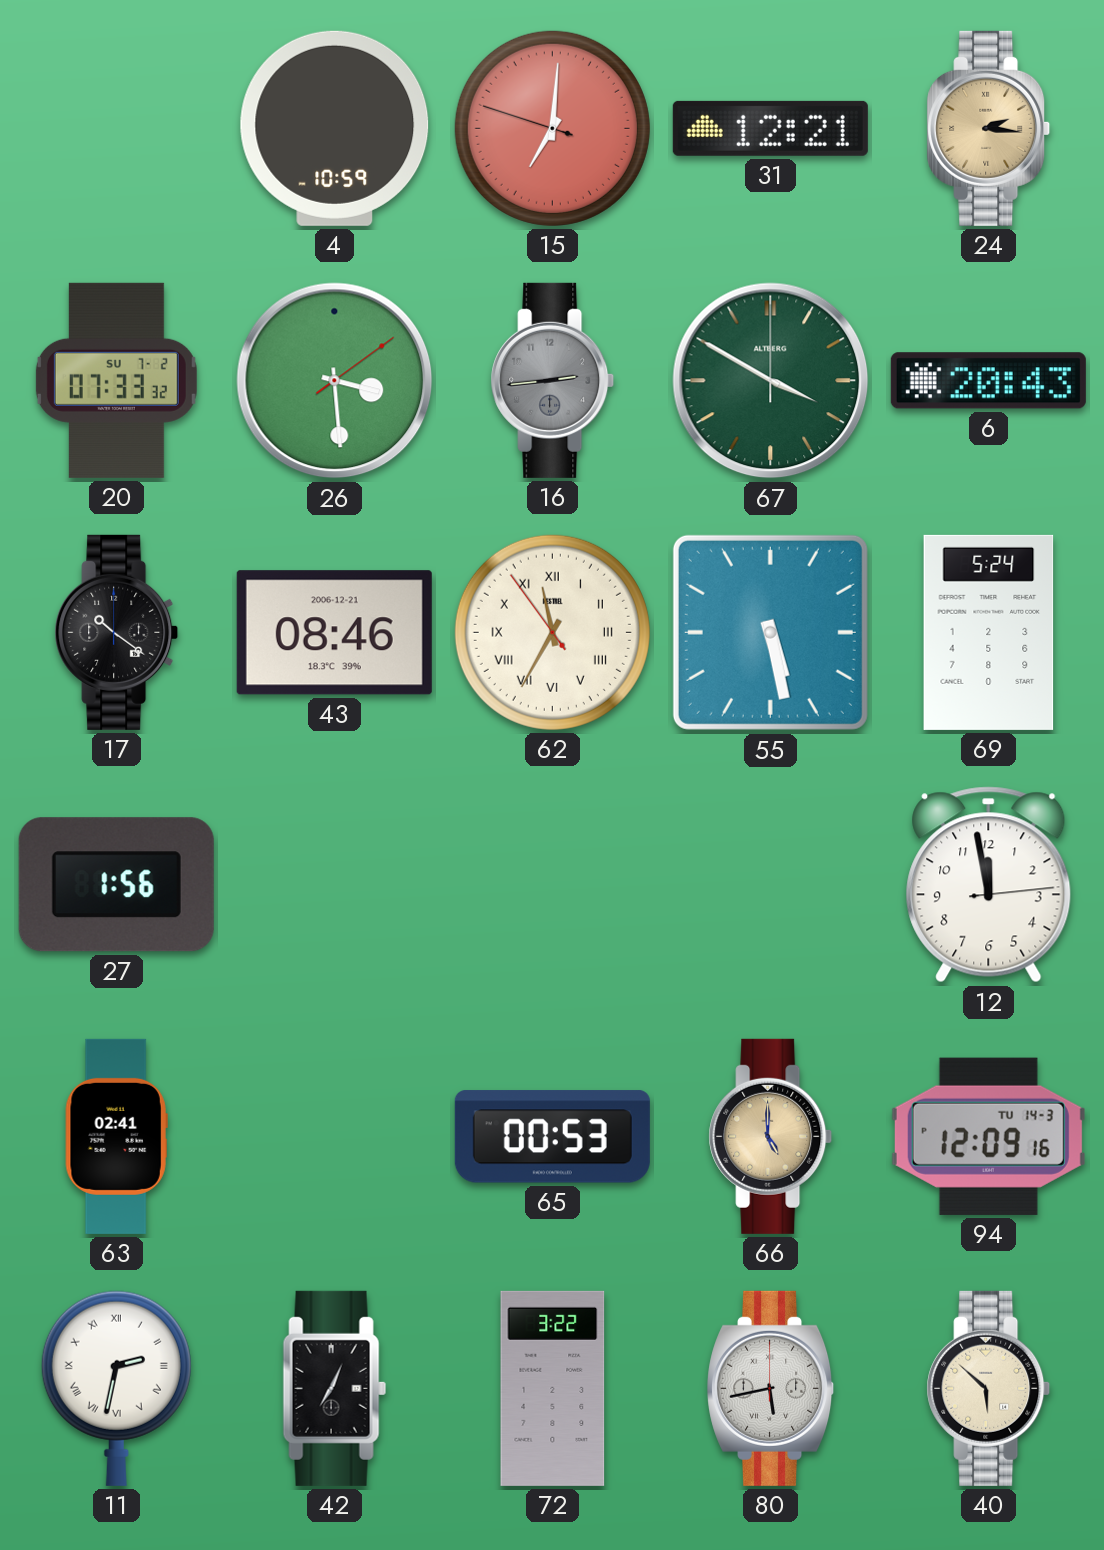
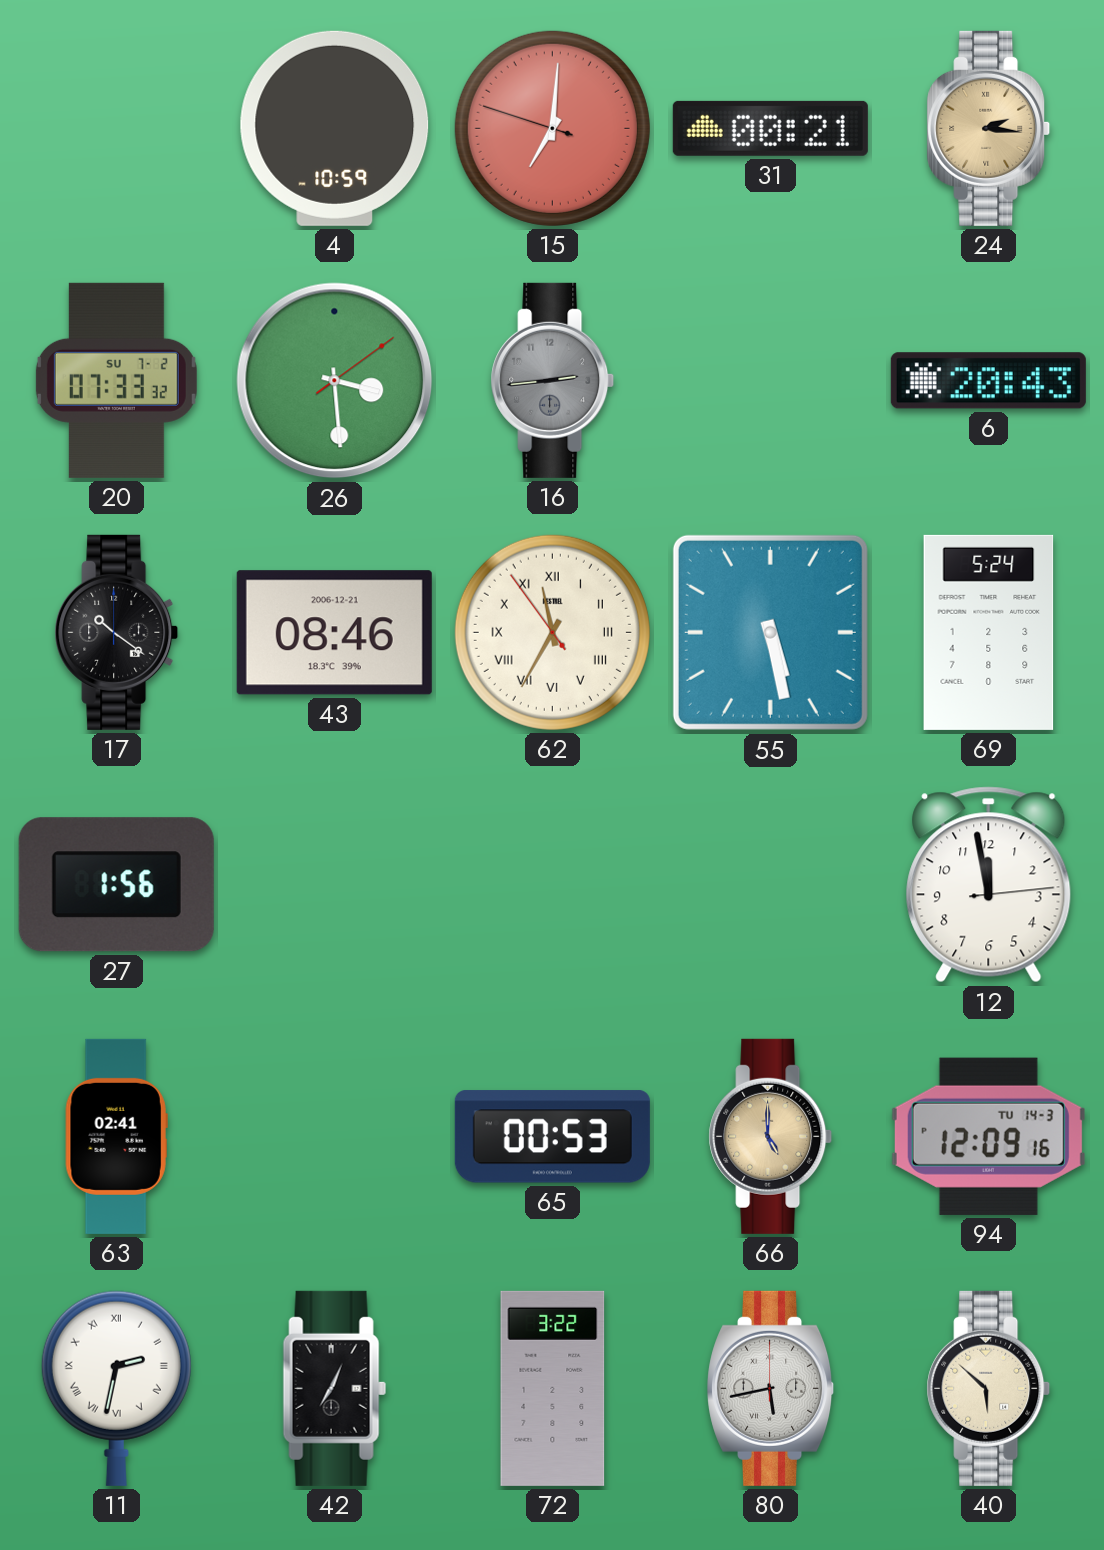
31: 12:21 -> 00:21 (770, 128)
67: 3:50 -> none (771, 381)
